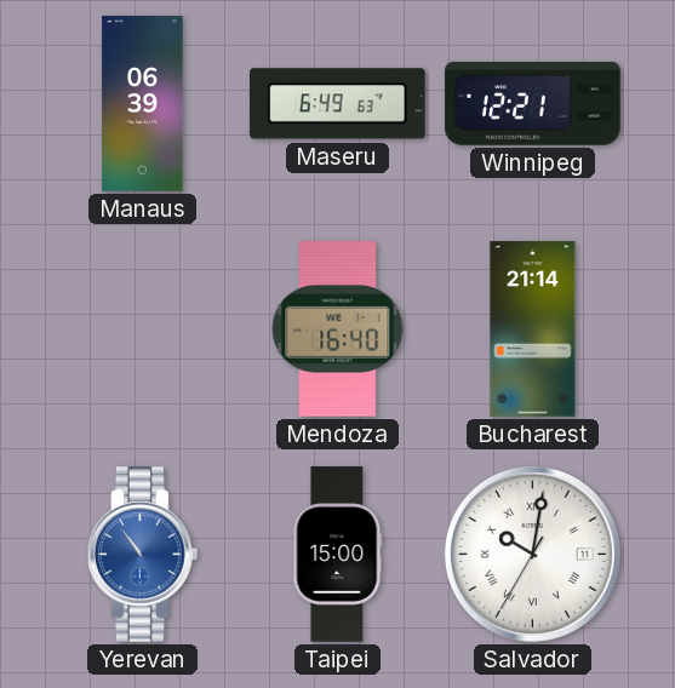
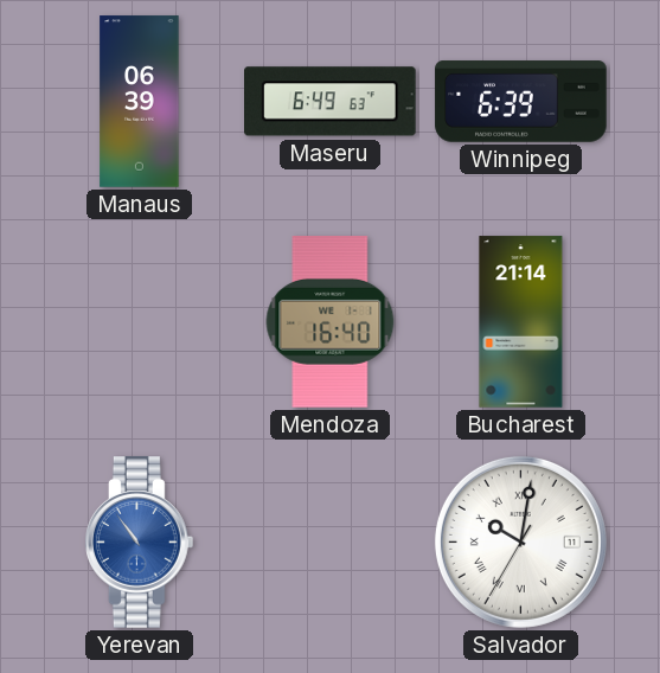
Winnipeg: 12:21 -> 6:39 (521, 102)
Taipei: 15:00 -> none (338, 555)
